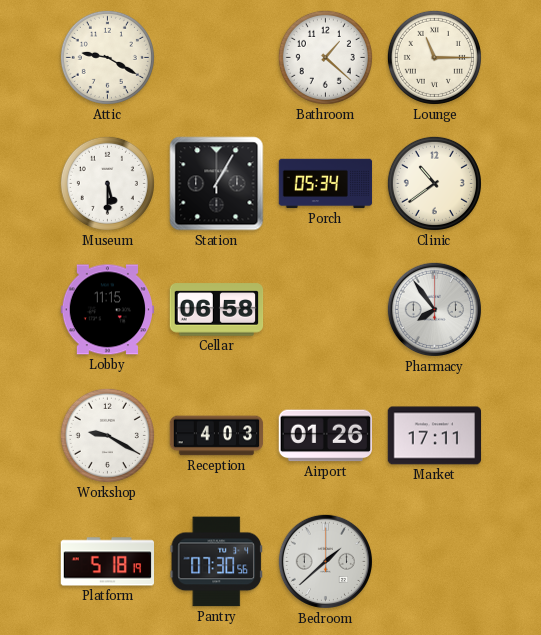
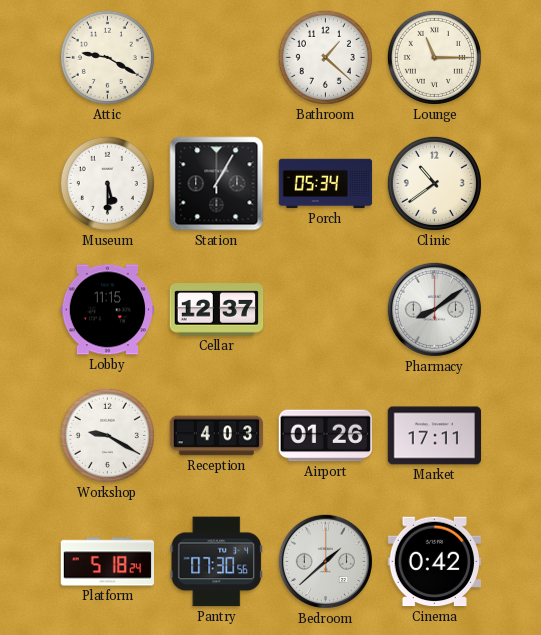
Cellar: 06:58 -> 12:37 (217, 310)
Pharmacy: 7:54 -> 8:09 (434, 309)
Platform: 5:18:19 -> 5:18:24 (108, 562)
Cinema: none -> 0:42 (434, 562)
